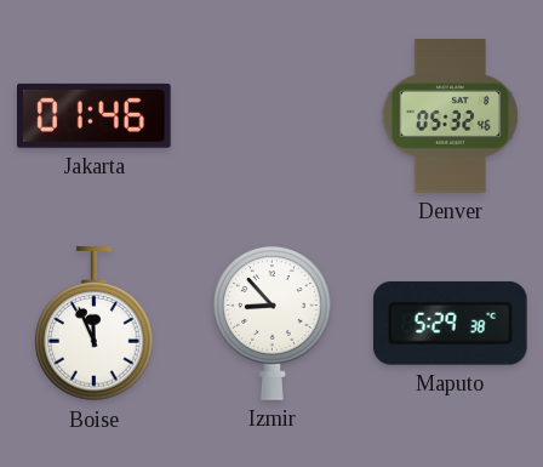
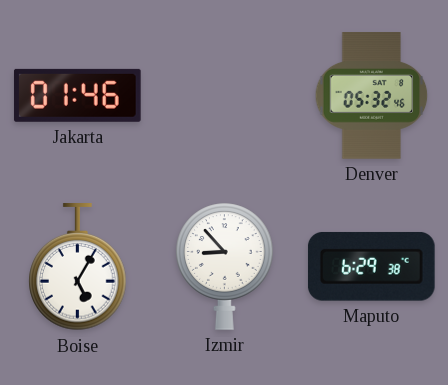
Boise: 11:56 -> 5:05 (78, 267)
Maputo: 5:29 -> 6:29 (371, 266)
